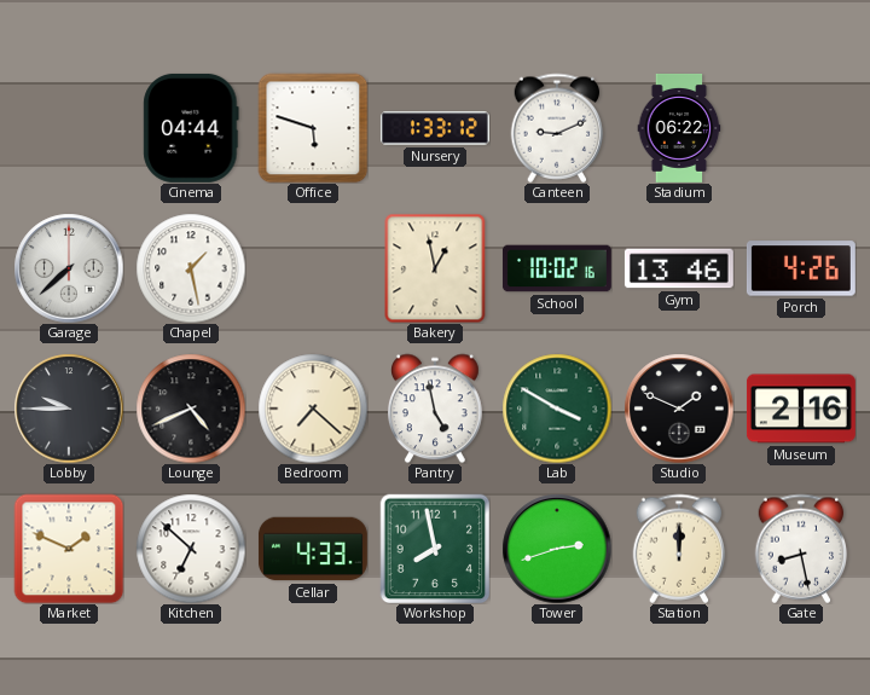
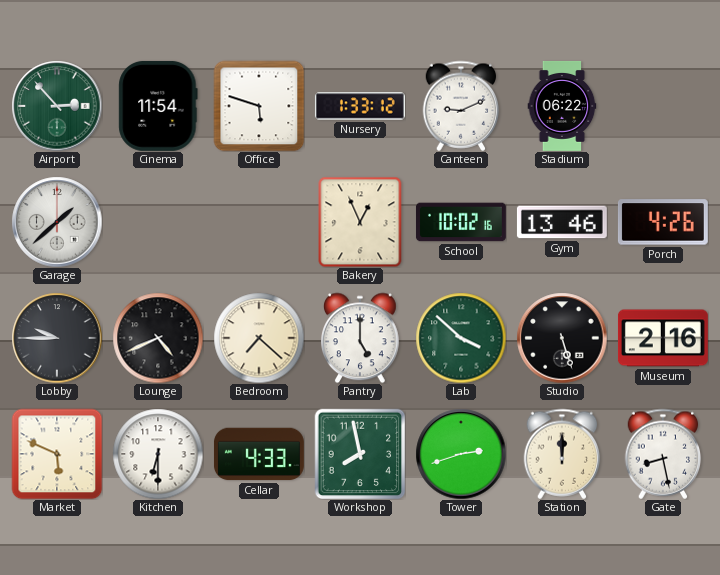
Airport: none -> 2:53 (57, 106)
Cinema: 04:44 -> 11:54 (158, 106)
Garage: 7:38 -> 1:38 (57, 222)
Chapel: 1:28 -> none (191, 268)
Bakery: 12:58 -> 12:56 (360, 222)
Pantry: 4:58 -> 5:00 (361, 338)
Lab: 3:50 -> 3:52 (461, 338)
Studio: 1:49 -> 5:27 (562, 338)
Market: 1:49 -> 5:49 (57, 454)
Kitchen: 6:52 -> 6:30 (158, 454)
